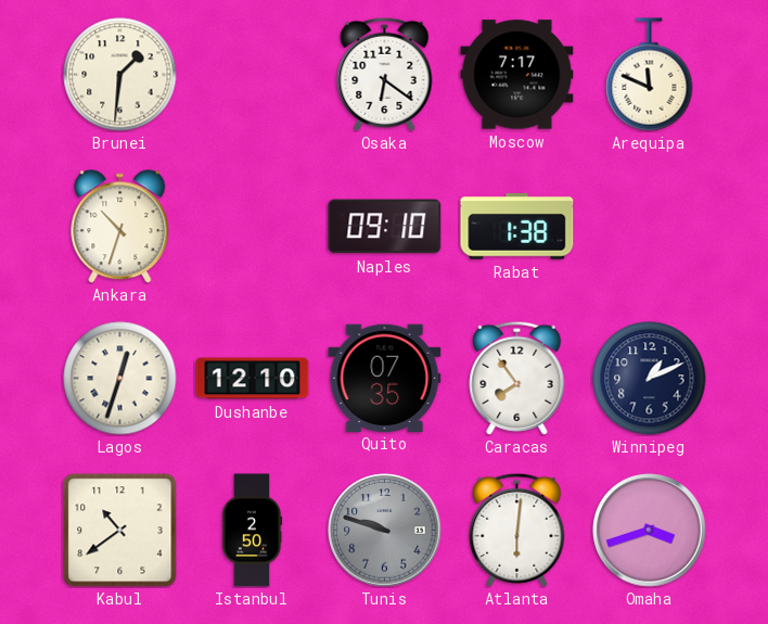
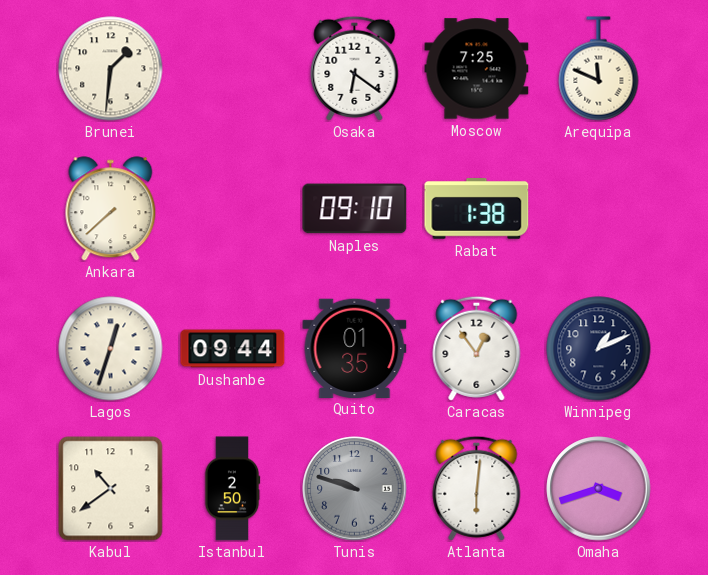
Moscow: 7:17 -> 7:25 (477, 69)
Ankara: 10:33 -> 7:38 (111, 209)
Dushanbe: 12:10 -> 09:44 (233, 349)
Quito: 07:35 -> 01:35 (355, 348)
Caracas: 7:54 -> 12:54 (477, 348)
